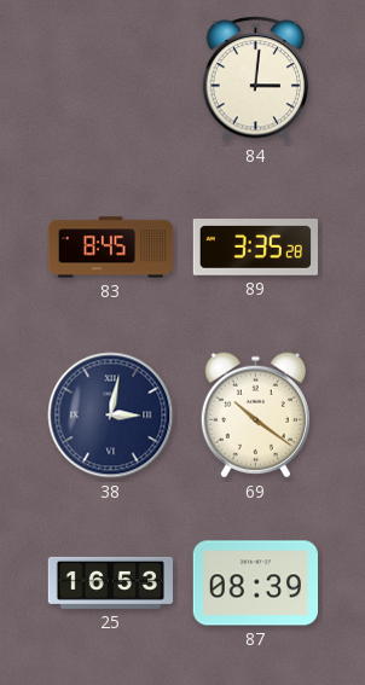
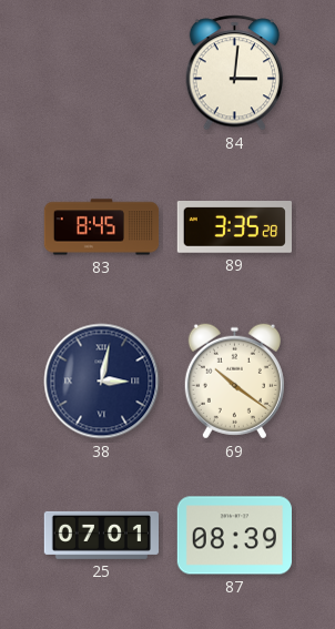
25: 16:53 -> 07:01 (101, 535)
